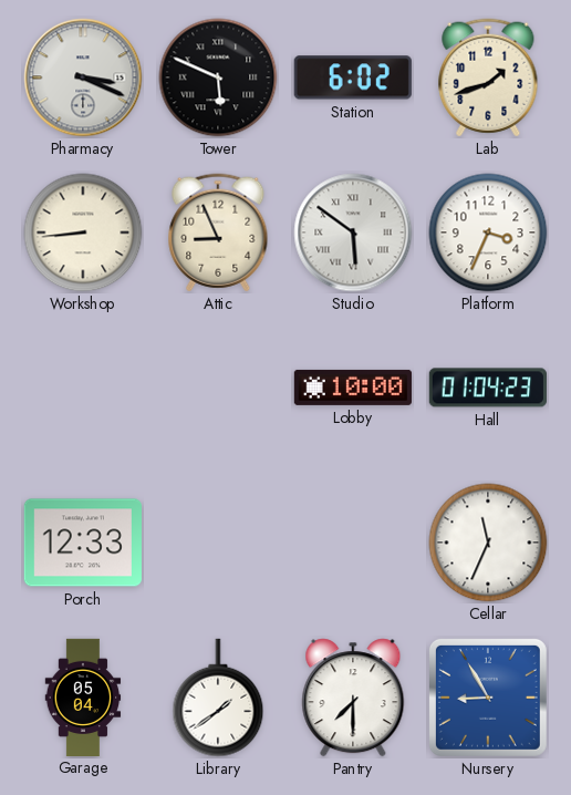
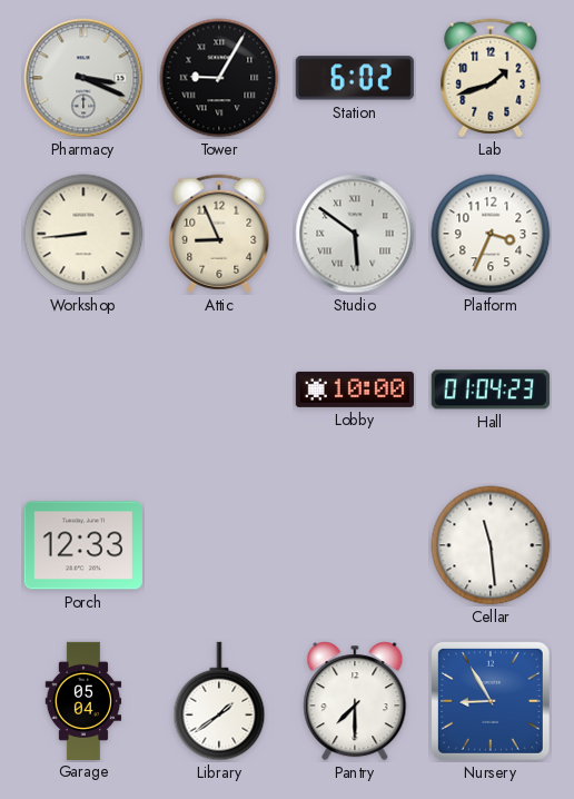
Tower: 5:49 -> 9:05 (219, 78)
Cellar: 11:34 -> 11:29 (491, 545)
